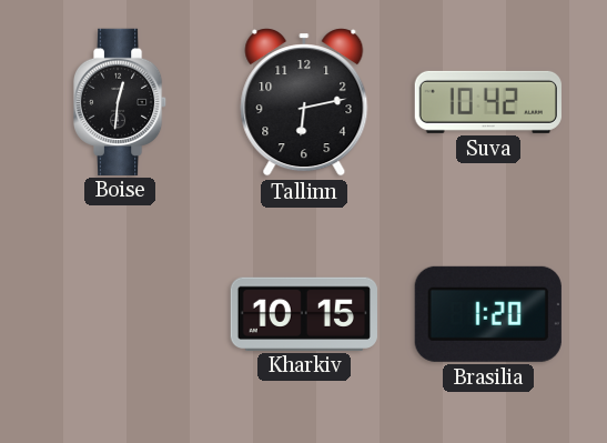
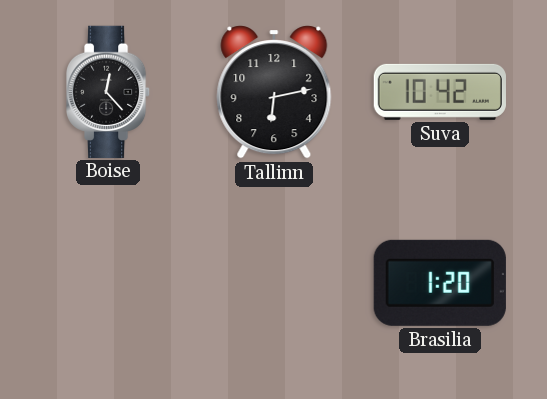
Boise: 12:31 -> 12:23 (109, 91)
Kharkiv: 10:15 -> none (304, 313)
